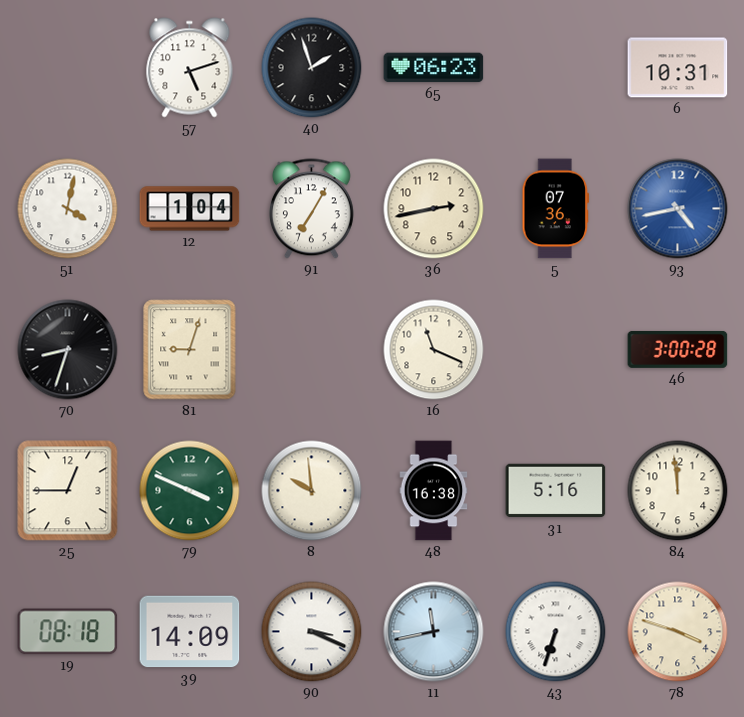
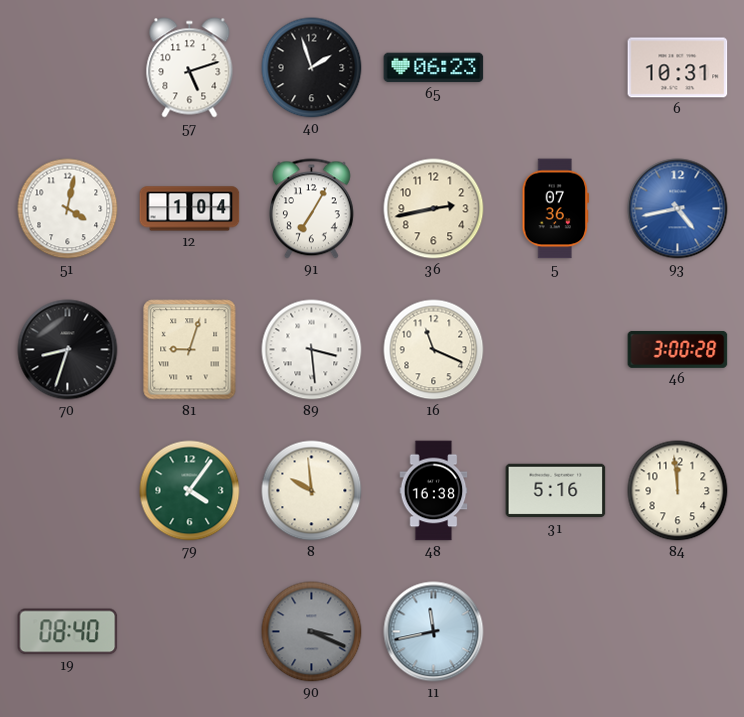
89: none -> 3:29 (312, 350)
25: 12:45 -> none (68, 491)
79: 3:49 -> 4:06 (190, 491)
19: 08:18 -> 08:40 (68, 632)
39: 14:09 -> none (190, 632)
90 dial: white -> grey (312, 632)
43: 6:33 -> none (556, 632)
78: 3:48 -> none (678, 632)
